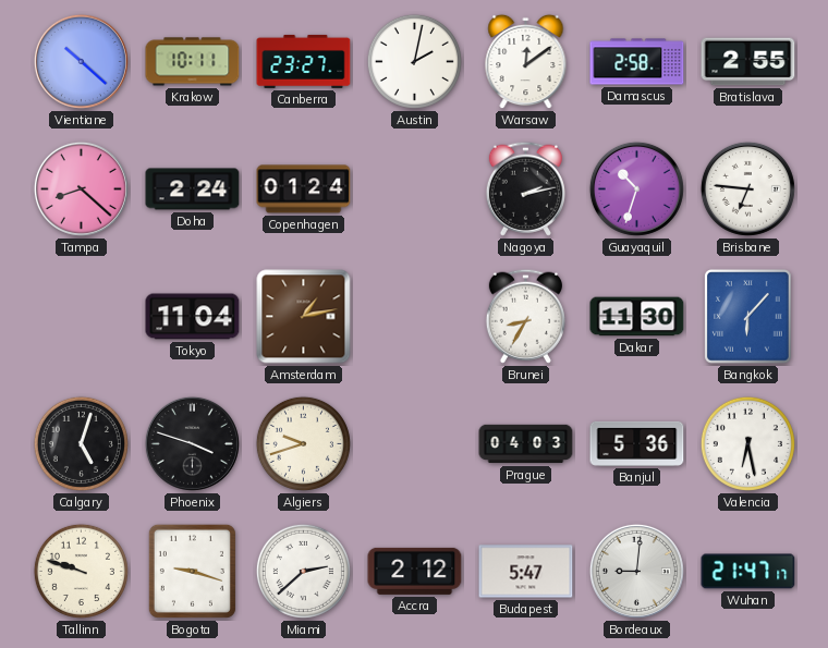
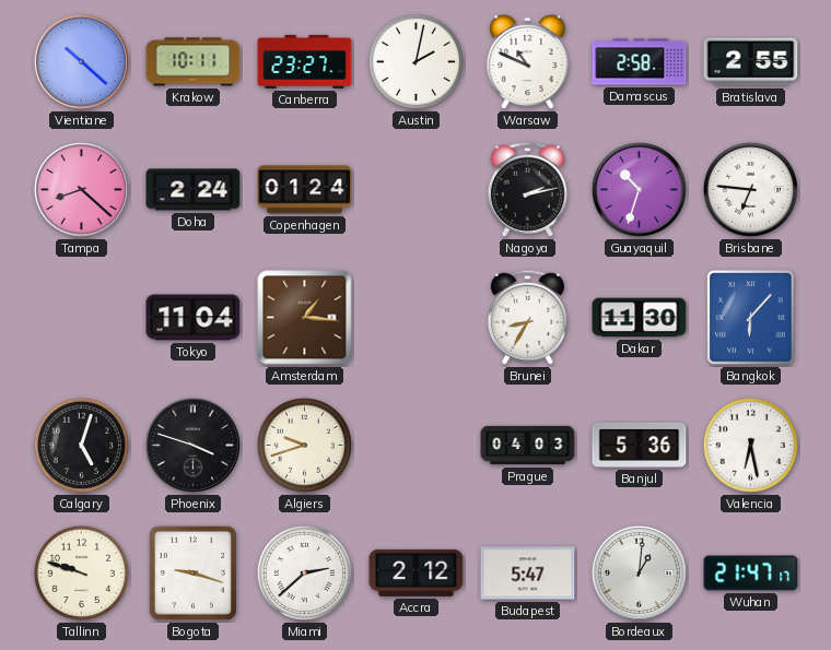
Warsaw: 12:09 -> 10:49 (528, 62)
Amsterdam: 1:13 -> 1:16 (305, 318)
Bordeaux: 9:01 -> 1:01 (639, 572)
